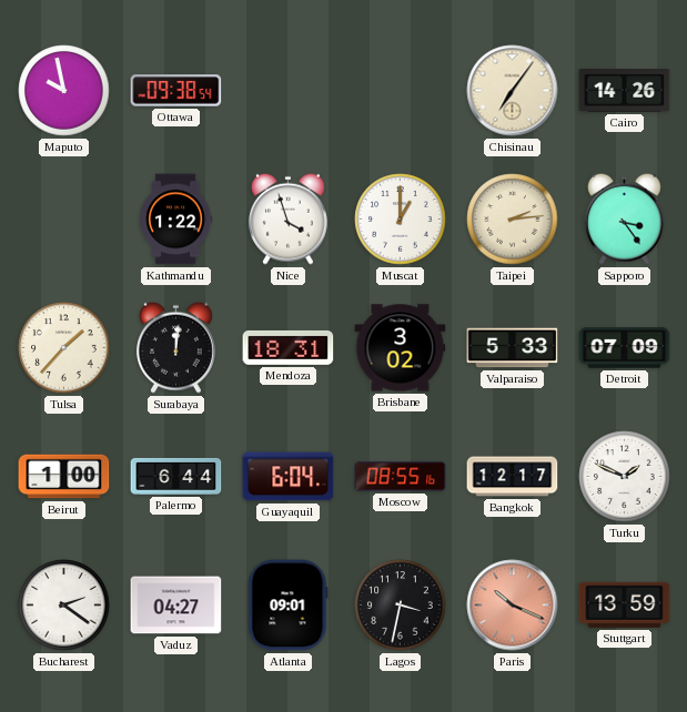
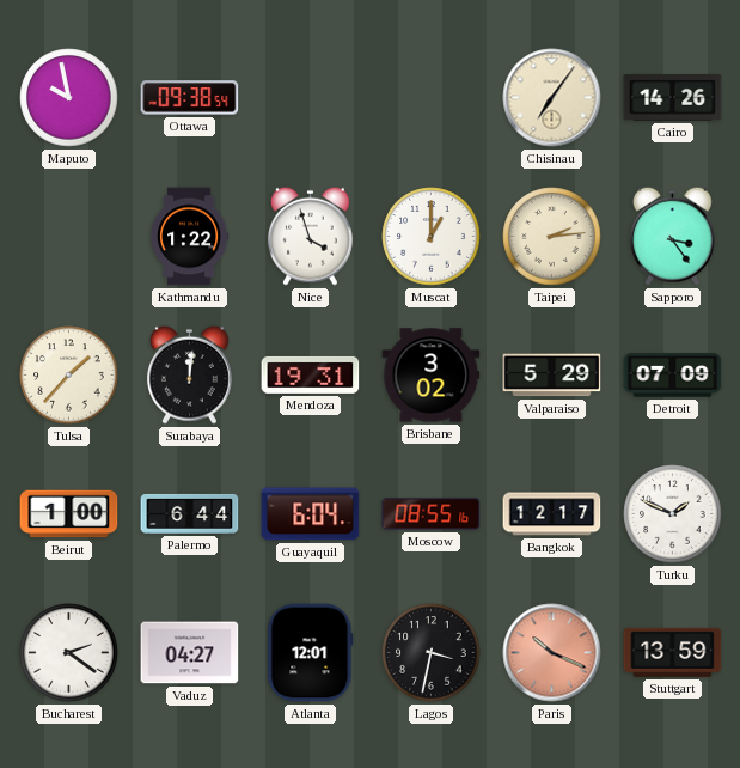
Mendoza: 18:31 -> 19:31 (311, 374)
Valparaiso: 5:33 -> 5:29 (552, 376)
Atlanta: 09:01 -> 12:01 (311, 653)
